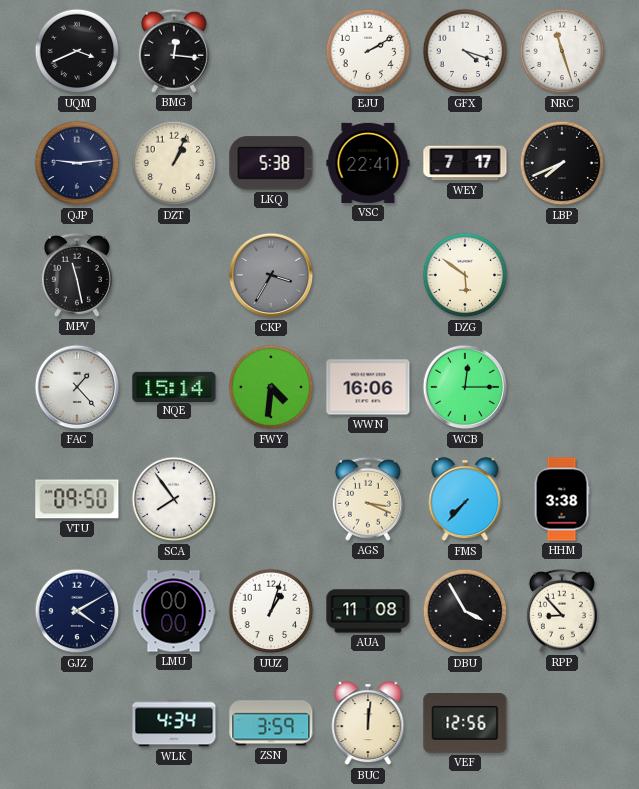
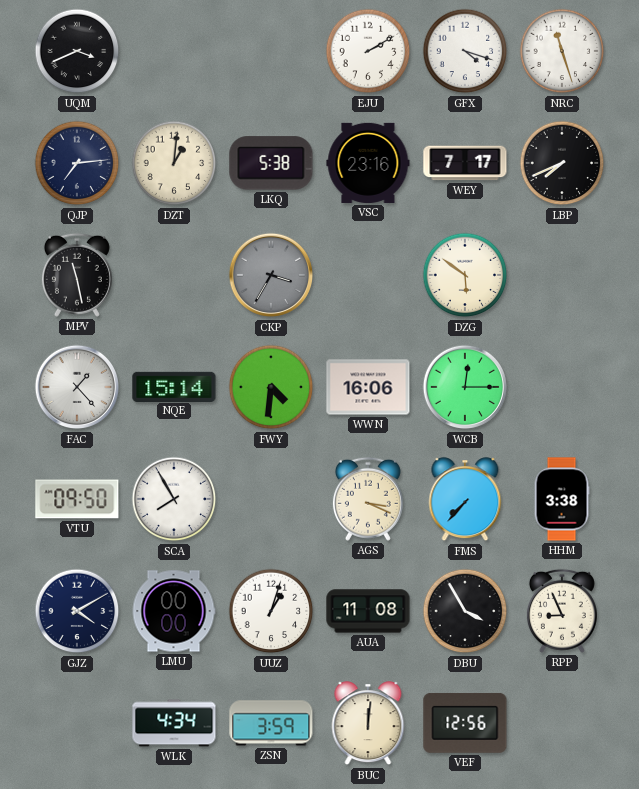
BMG: 12:16 -> none (174, 51)
QJP: 9:14 -> 7:14 (77, 163)
DZT: 1:04 -> 1:01 (174, 163)
VSC: 22:41 -> 23:16 (368, 163)
SCA: 7:54 -> 7:55 (174, 499)
RPP: 8:53 -> 8:56 (562, 611)
